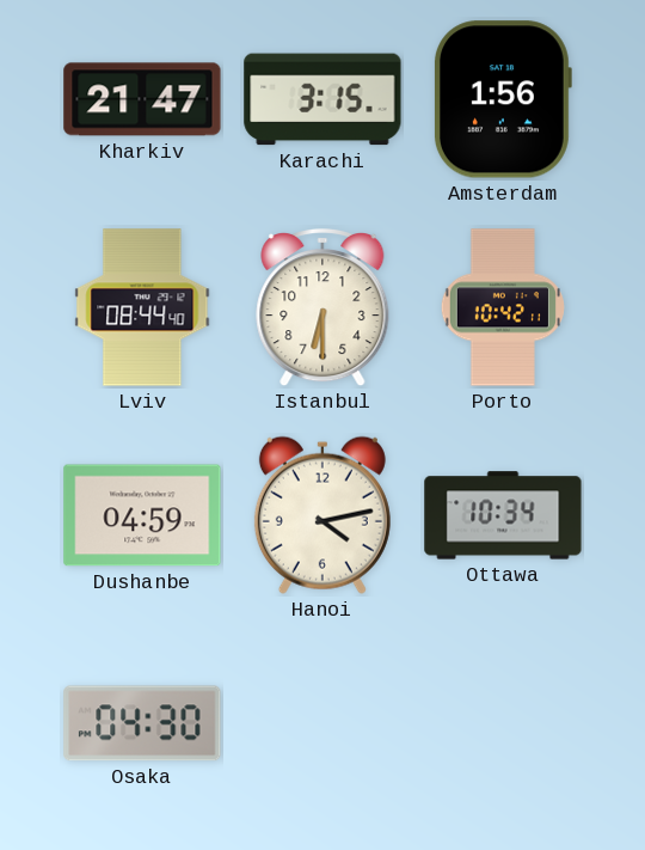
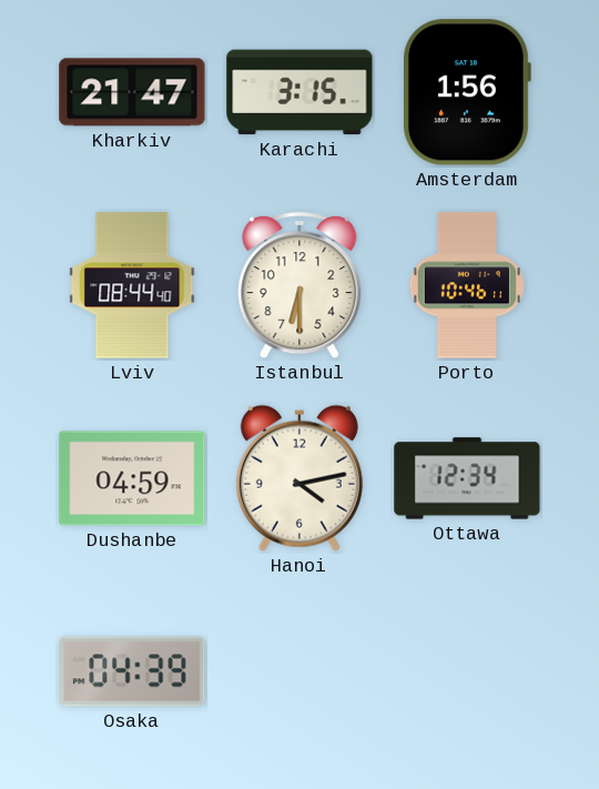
Porto: 10:42 -> 10:46 (467, 285)
Ottawa: 10:34 -> 12:34 (467, 478)
Osaka: 04:30 -> 04:39 (132, 671)
